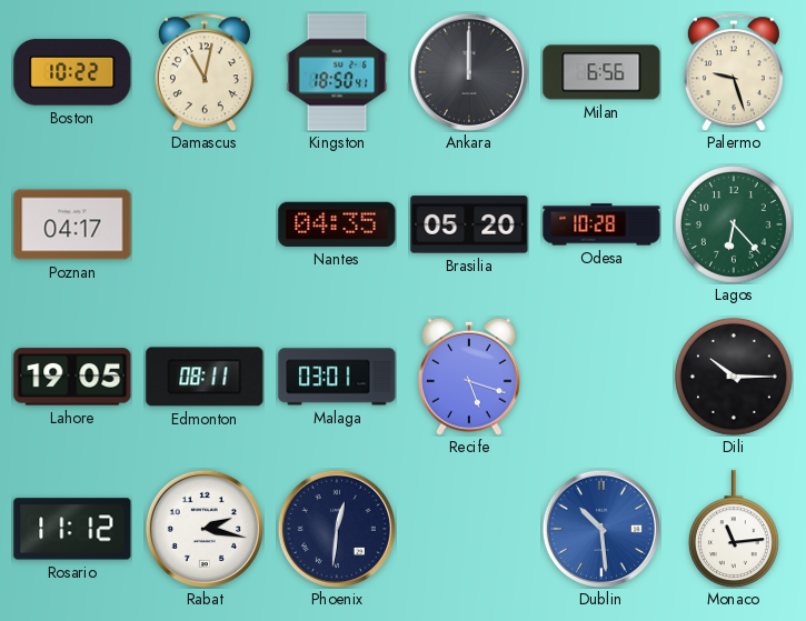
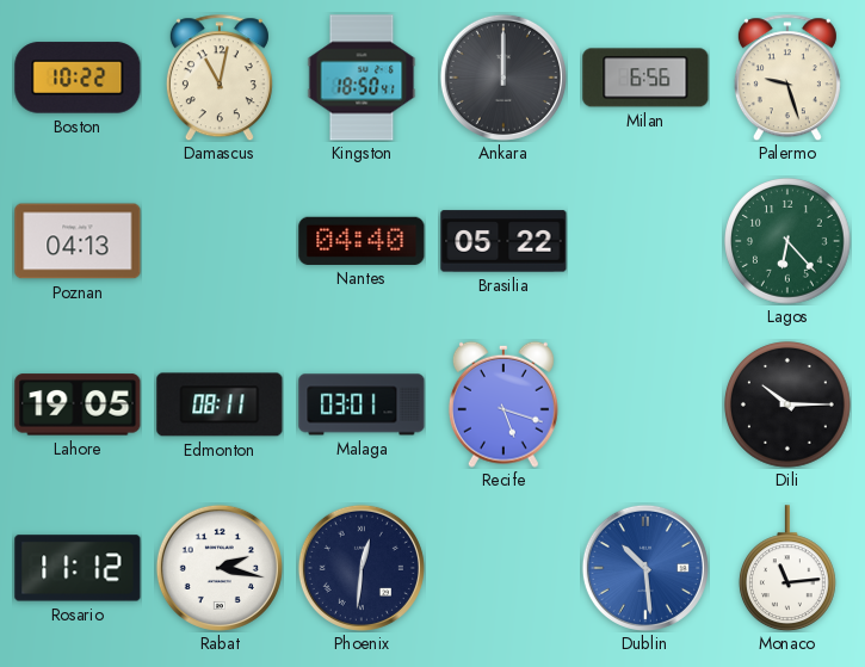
Poznan: 04:17 -> 04:13 (78, 241)
Nantes: 04:35 -> 04:40 (362, 241)
Brasilia: 05:20 -> 05:22 (503, 241)
Odesa: 10:28 -> none (601, 224)
